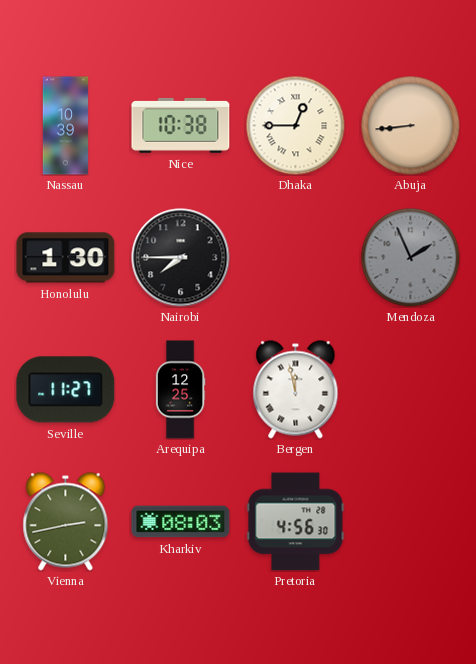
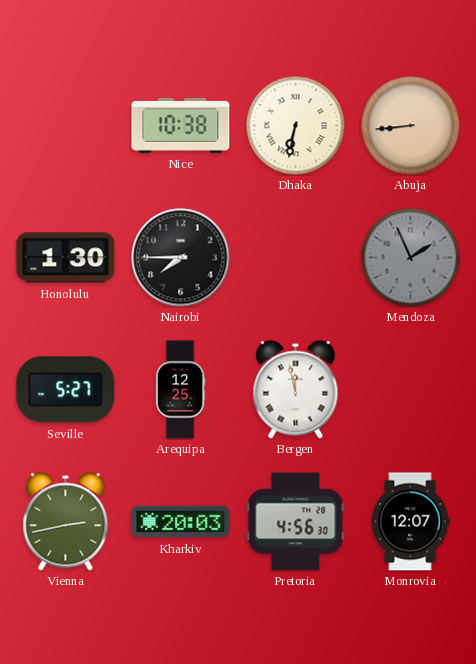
Nassau: 10:39 -> none (66, 126)
Dhaka: 12:45 -> 6:32 (296, 126)
Seville: 11:27 -> 5:27 (66, 390)
Kharkiv: 08:03 -> 20:03 (181, 522)
Monrovia: none -> 12:07 (410, 522)
